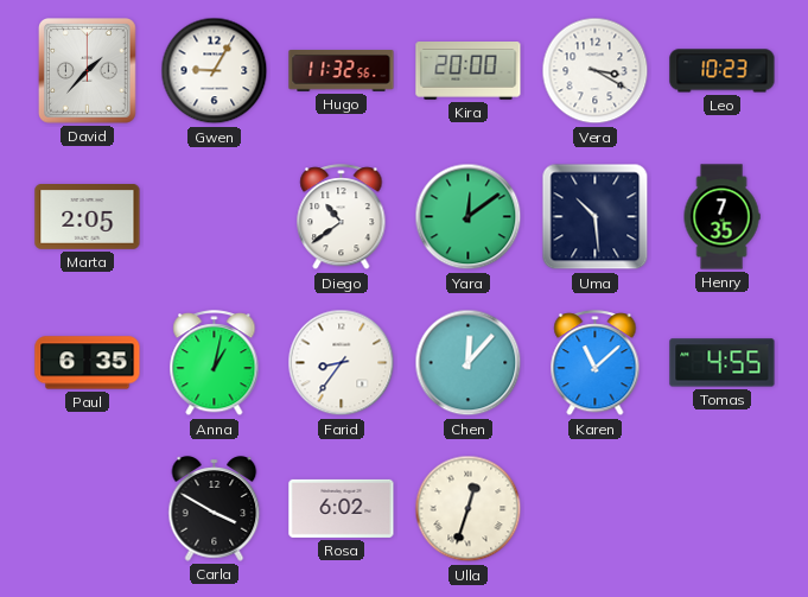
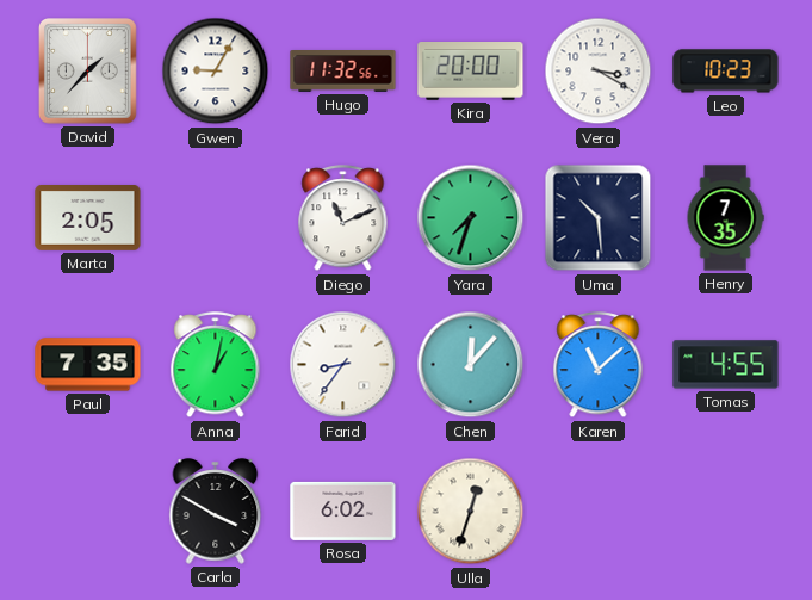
Diego: 10:39 -> 11:11 (343, 218)
Yara: 12:09 -> 7:33 (471, 218)
Paul: 6:35 -> 7:35 (88, 365)
